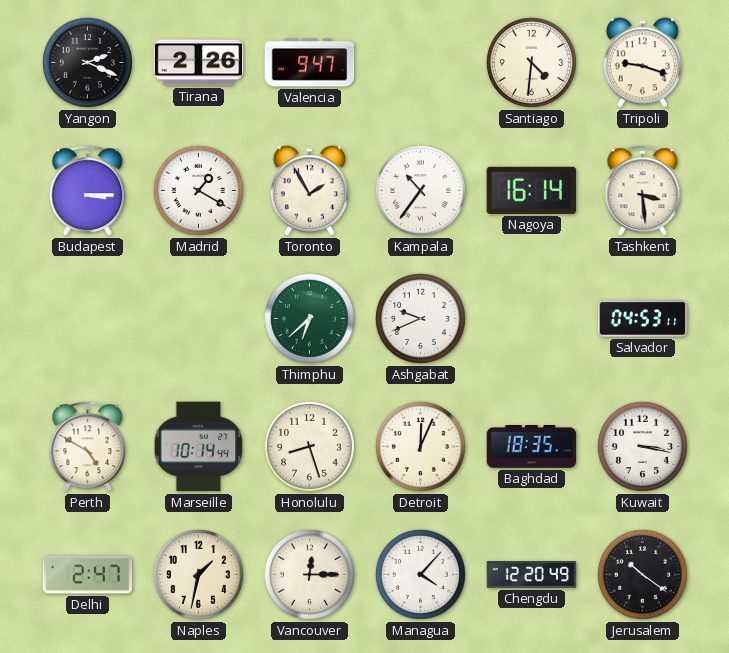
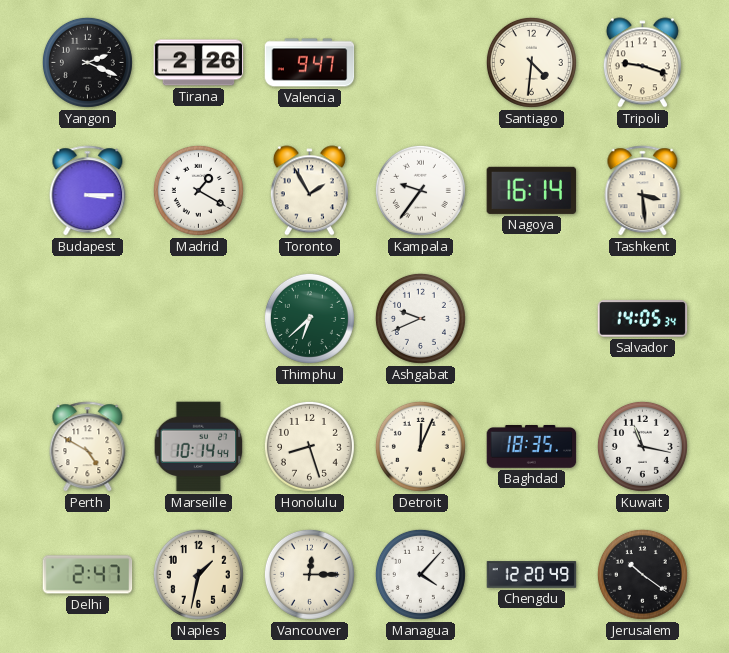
Kampala: 10:36 -> 9:36 (420, 190)
Salvador: 04:53 -> 14:05 (643, 319)
Kuwait: 3:17 -> 11:17 (642, 446)
